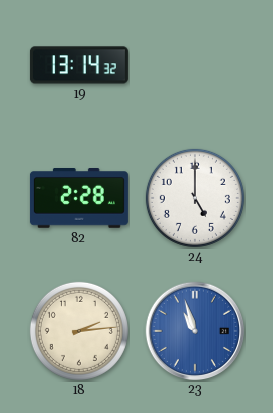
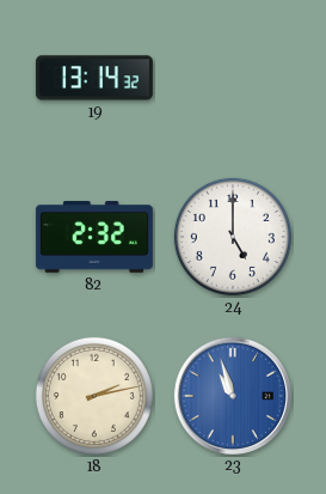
82: 2:28 -> 2:32 (94, 238)
18: 2:14 -> 2:13 (94, 396)
